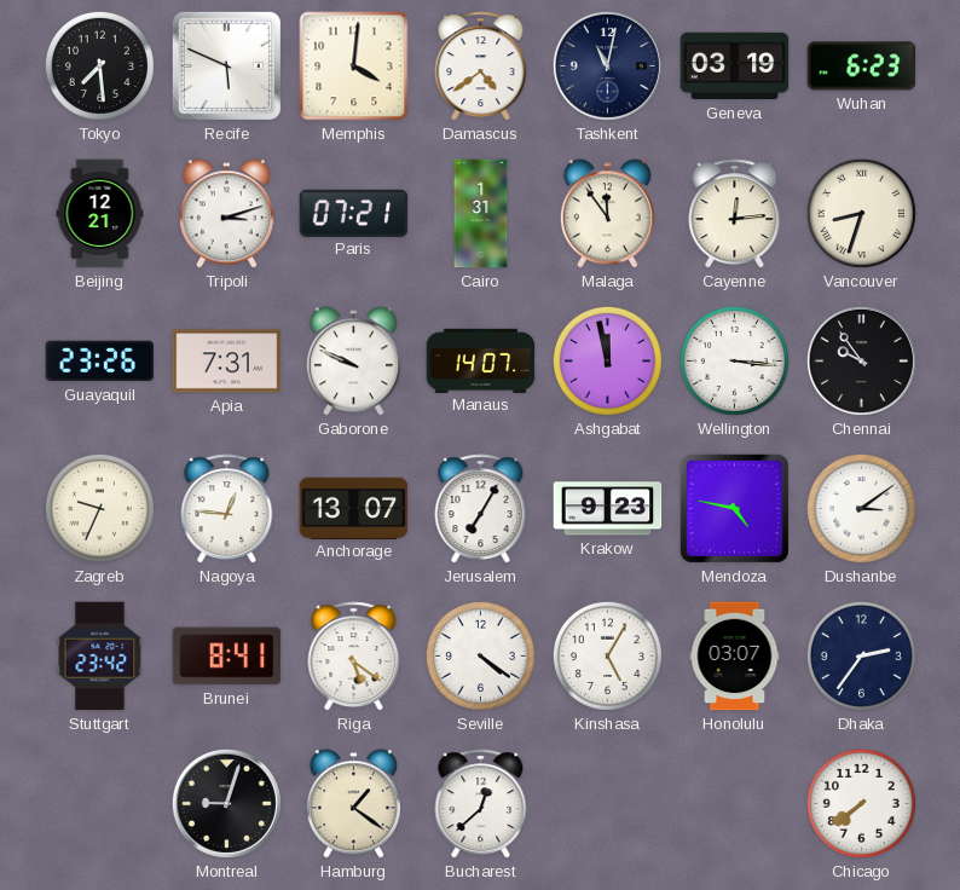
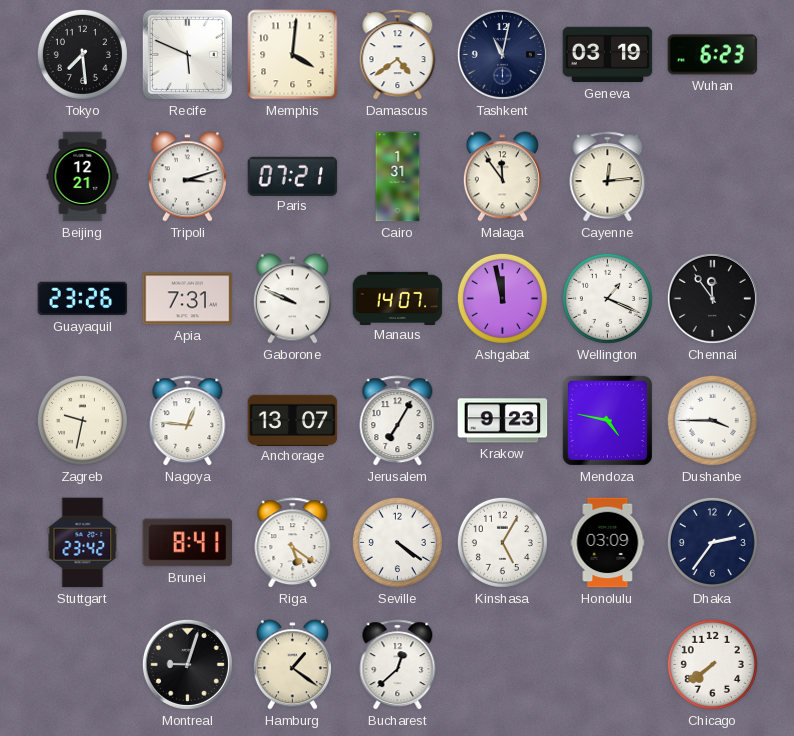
Vancouver: 8:33 -> none (861, 213)
Wellington: 3:16 -> 1:19 (607, 298)
Chennai: 9:54 -> 11:54 (712, 298)
Zagreb: 9:34 -> 9:32 (82, 420)
Dushanbe: 3:09 -> 3:45 (712, 420)
Honolulu: 03:07 -> 03:09 (608, 543)
